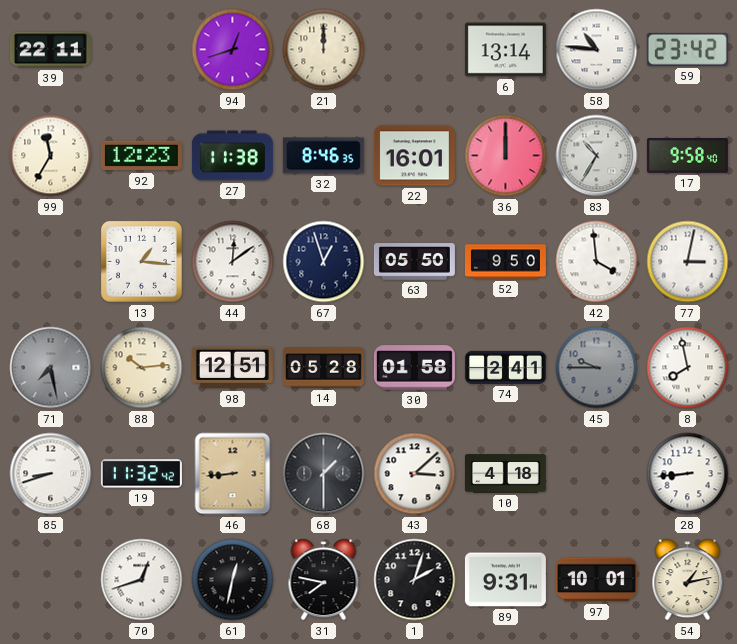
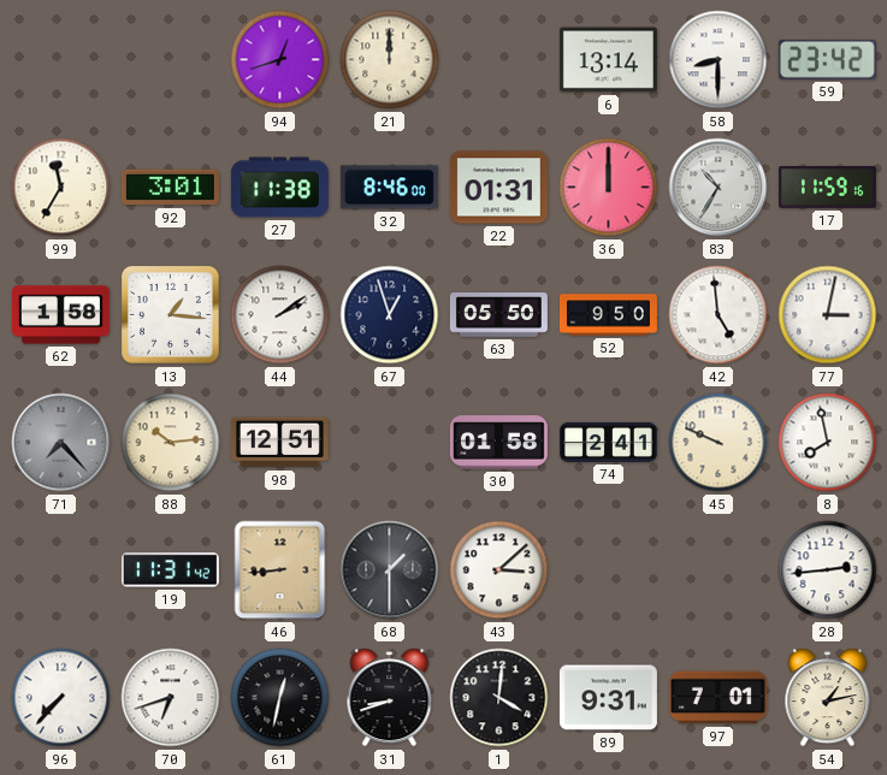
39: 22:11 -> none (50, 50)
58: 10:46 -> 8:30 (719, 60)
92: 12:23 -> 3:01 (170, 188)
32: 8:46:35 -> 8:46:00 (389, 188)
22: 16:01 -> 01:31 (498, 188)
17: 9:58 -> 11:59 (827, 188)
62: none -> 1:58 (60, 315)
44: 12:09 -> 2:09 (280, 315)
42: 3:59 -> 4:59 (719, 315)
71: 7:28 -> 7:23 (61, 443)
14: 05:28 -> none (323, 368)
45: 9:45 -> 9:49 (719, 443)
45 dial: grey -> cream (719, 443)
85: 8:42 -> none (51, 474)
19: 11:32 -> 11:31 (170, 570)
10: 4:18 -> none (505, 474)
28: 8:44 -> 2:44 (828, 570)
96: none -> 7:37 (61, 698)
70: 12:42 -> 6:42 (171, 698)
31: 7:47 -> 8:42 (390, 698)
1: 2:03 -> 4:01 (499, 698)
97: 10:01 -> 7:01 (717, 698)
